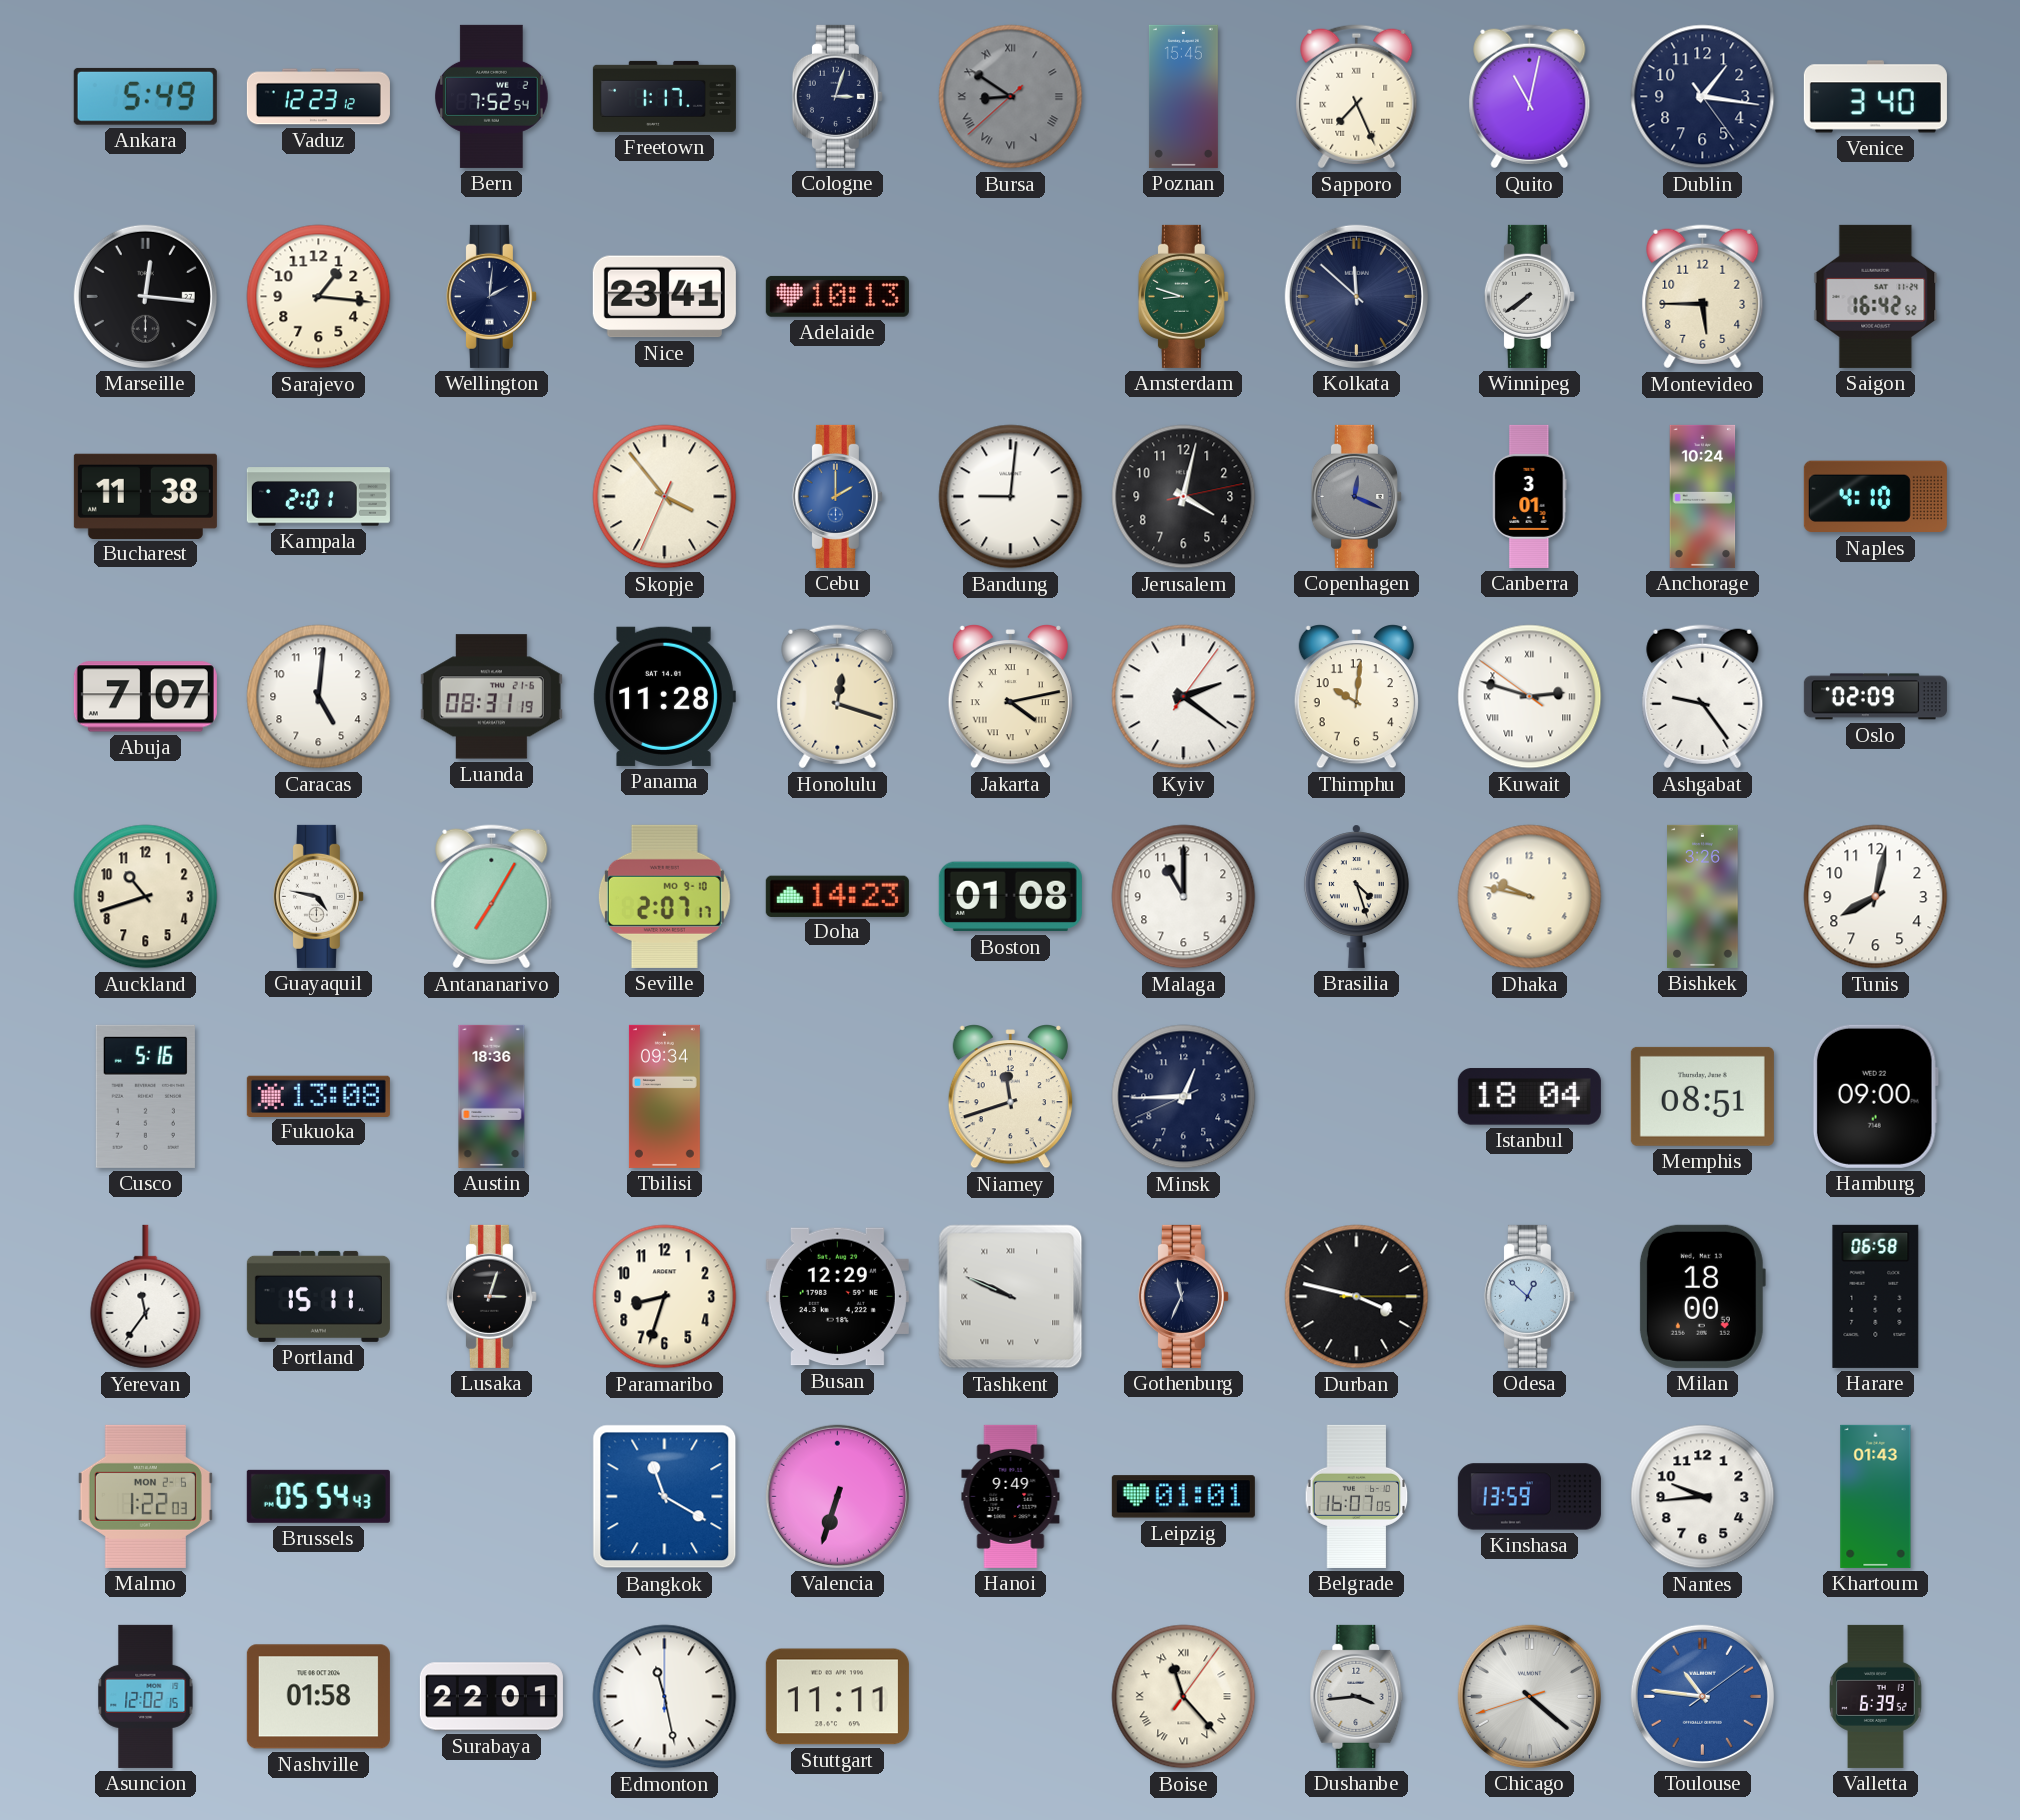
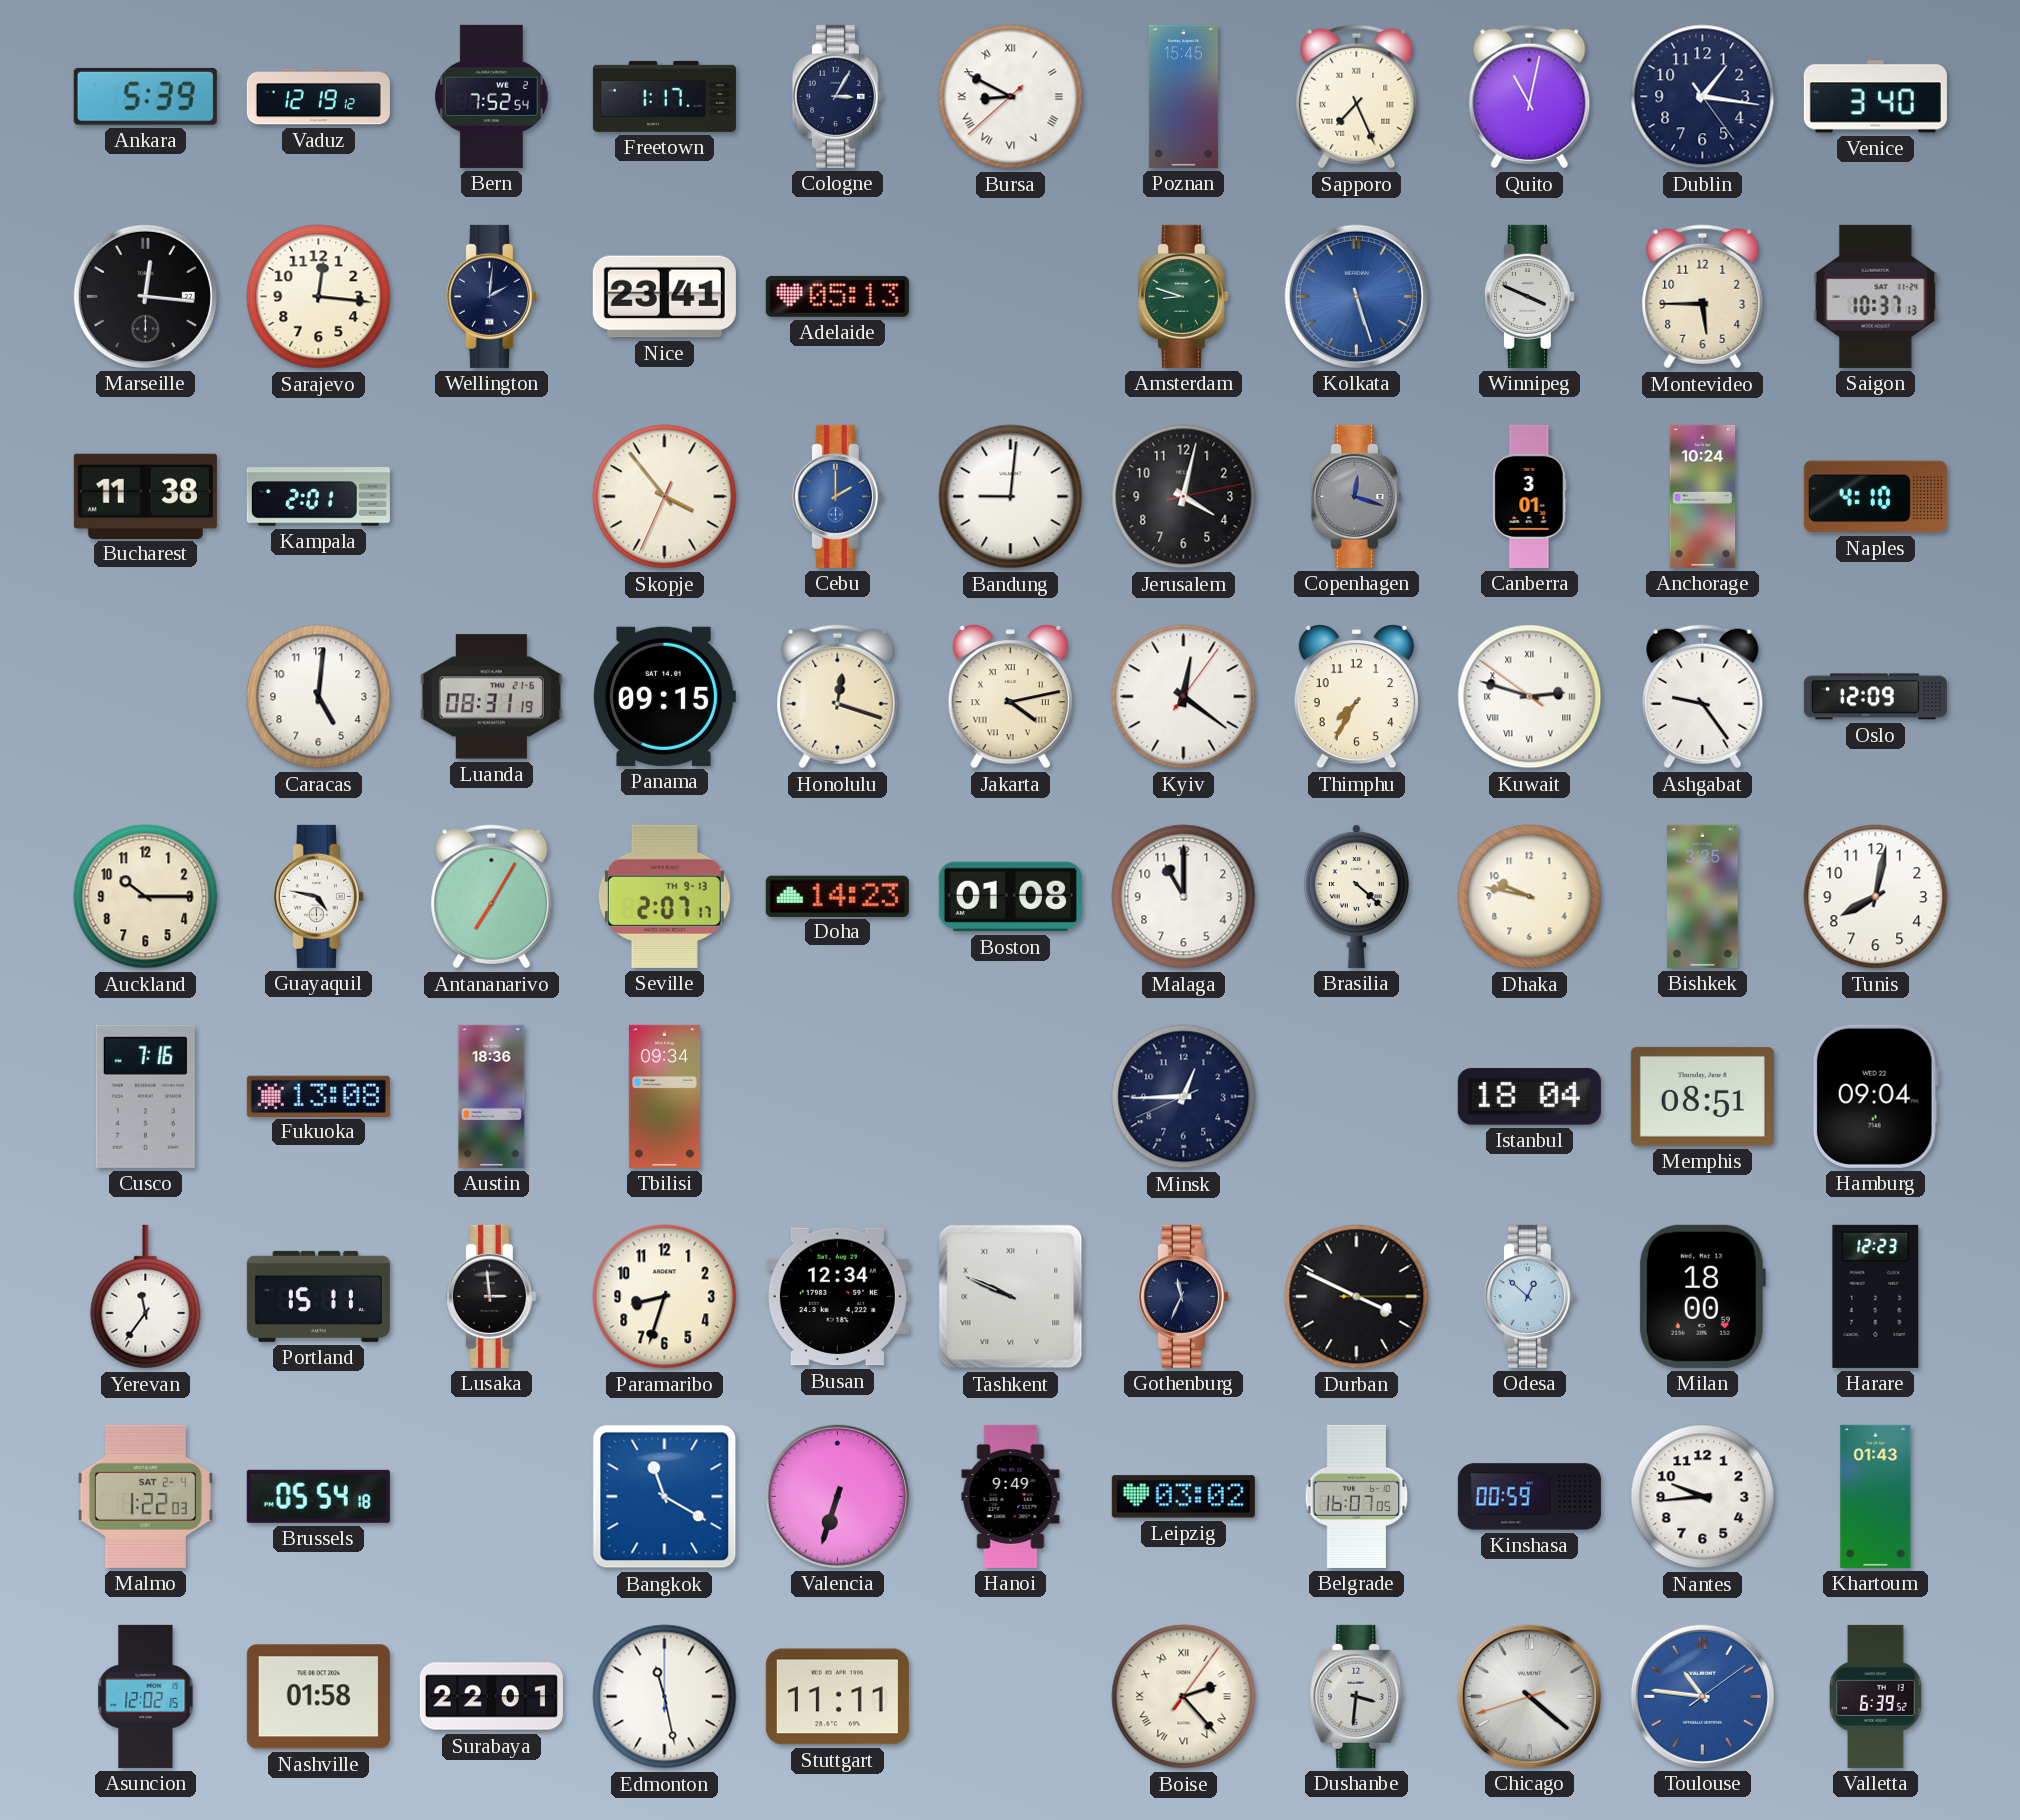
Ankara: 5:49 -> 5:39 (145, 96)
Vaduz: 12:23 -> 12:19 (318, 97)
Cologne: 3:03 -> 3:05 (837, 96)
Bursa: 8:50 -> 8:49 (1011, 97)
Bursa dial: grey -> white (1011, 97)
Sarajevo: 1:16 -> 12:16 (319, 297)
Adelaide: 10:13 -> 05:13 (837, 296)
Kolkata: 11:52 -> 5:27 (1356, 296)
Kolkata dial: navy -> blue (1356, 296)
Winnipeg: 7:39 -> 3:49 (1529, 296)
Saigon: 16:42 -> 10:37 (1876, 296)
Copenhagen: 12:19 -> 12:18 (1356, 496)
Abuja: 7:07 -> none (145, 697)
Panama: 11:28 -> 09:15 (664, 696)
Kyiv: 2:21 -> 12:21 (1184, 697)
Thimphu: 10:01 -> 7:35 (1356, 697)
Oslo: 02:09 -> 12:09 (1875, 697)
Auckland: 10:42 -> 10:15 (146, 897)
Seville date: MO 9-10 -> TH 9-13 (664, 896)
Brasilia: 4:27 -> 4:22 (1356, 896)
Bishkek: 3:26 -> 3:25 (1703, 896)
Cusco: 5:16 -> 7:16 (145, 1096)
Niamey: 11:42 -> none (1010, 1097)
Hamburg: 09:00 -> 09:04 (1875, 1096)
Lusaka: 3:03 -> 2:59 (491, 1296)
Busan: 12:29 -> 12:34 (837, 1297)
Durban: 3:47 -> 3:49 (1357, 1297)
Harare: 06:58 -> 12:23 (1876, 1296)
Malmo date: MON 2-6 -> SAT 2-4 (145, 1496)
Brussels: 05:54:43 -> 05:54:18 (318, 1496)
Leipzig: 01:01 -> 03:02 (1183, 1497)
Kinshasa: 13:59 -> 00:59 (1529, 1497)
Boise: 11:23 -> 2:23 (1184, 1697)
Dushanbe: 3:44 -> 3:31 (1357, 1696)
